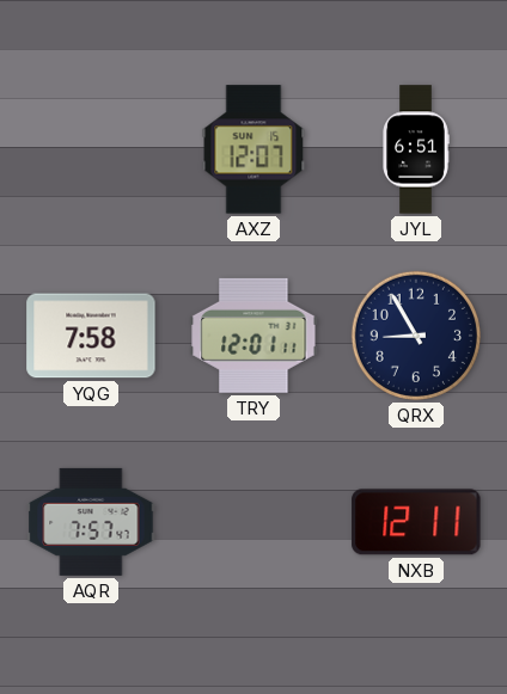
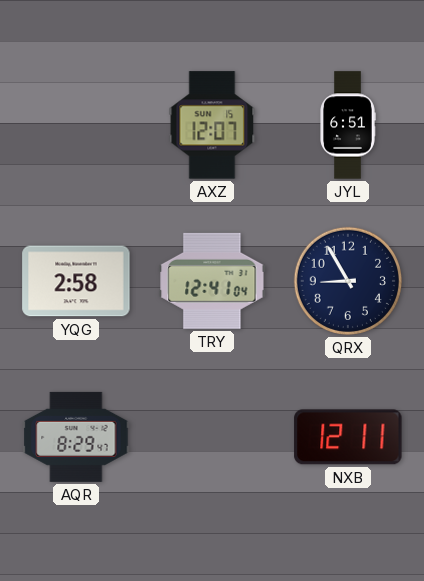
YQG: 7:58 -> 2:58 (76, 281)
TRY: 12:01 -> 12:41 (212, 281)
AQR: 7:57 -> 8:29 (76, 437)
